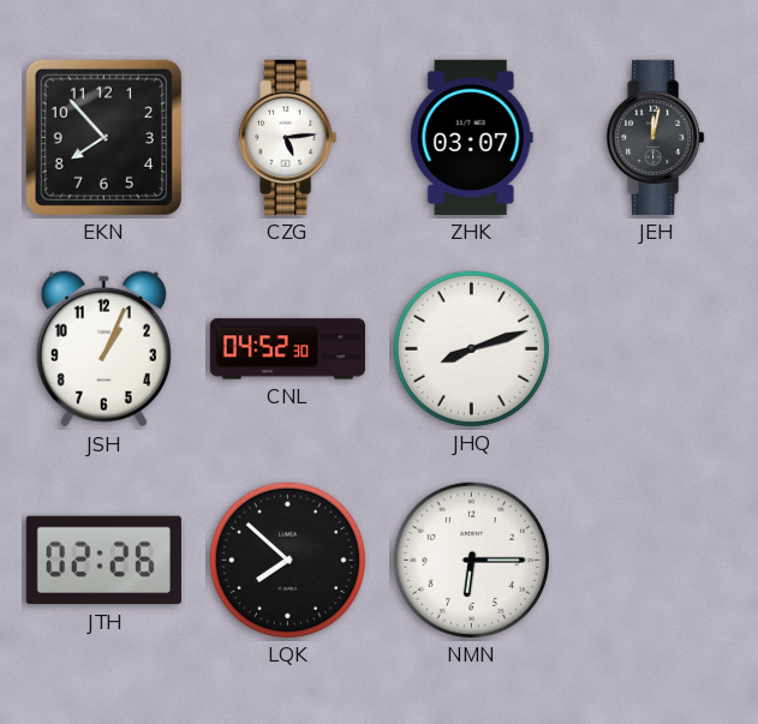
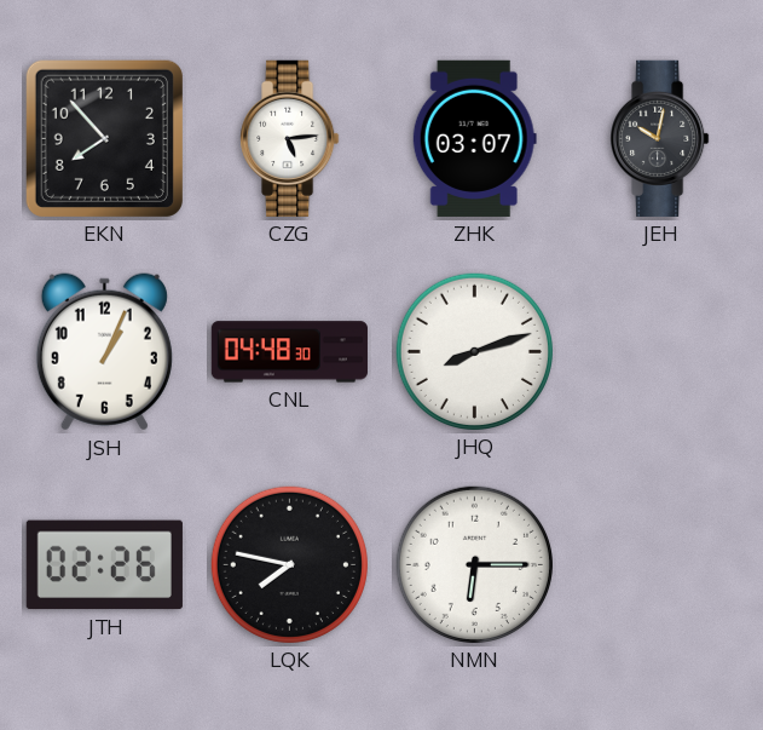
JEH: 12:02 -> 10:02 (660, 138)
CNL: 04:52 -> 04:48 (289, 352)
LQK: 7:52 -> 7:47 (289, 564)
